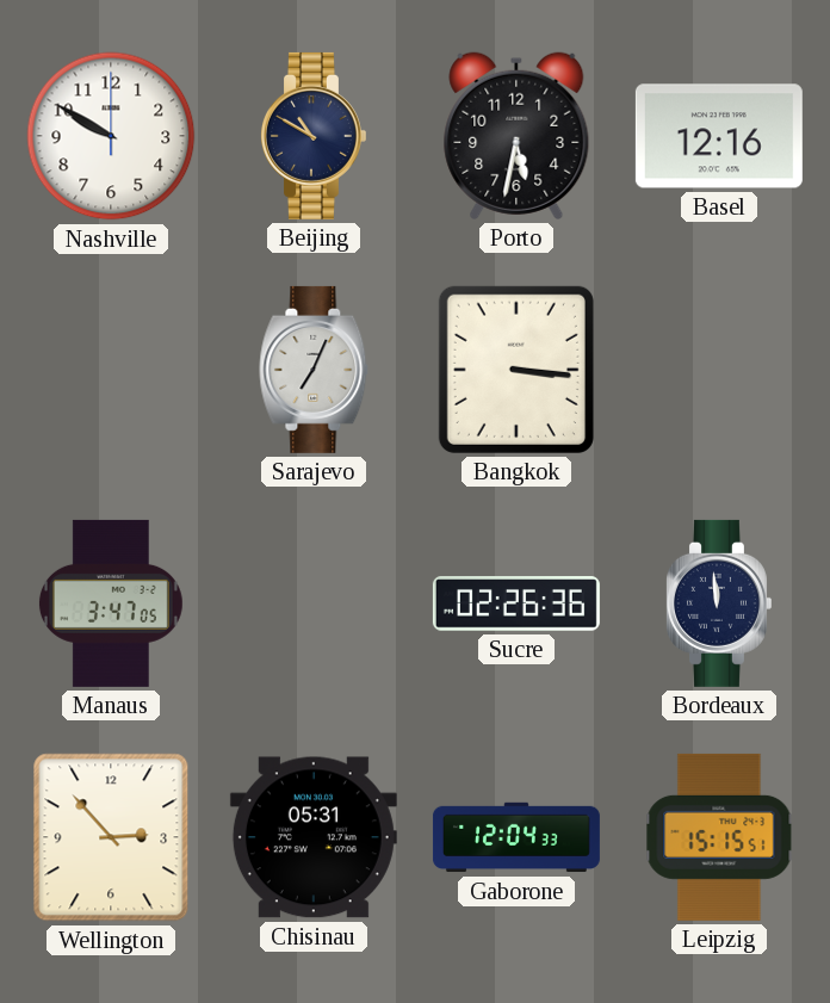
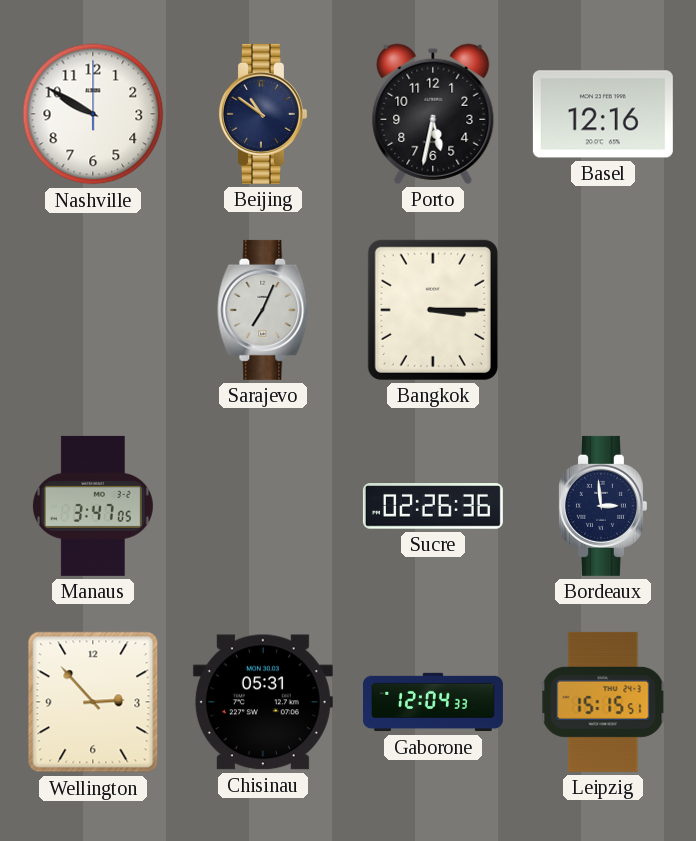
Beijing: 10:50 -> 10:51 (262, 114)
Bangkok: 3:16 -> 3:15 (433, 310)
Bordeaux: 11:59 -> 2:59 (602, 506)
